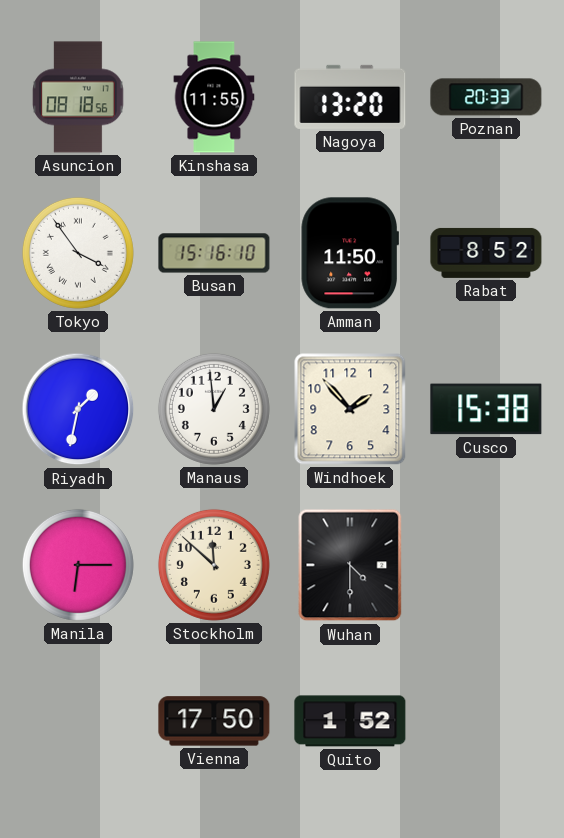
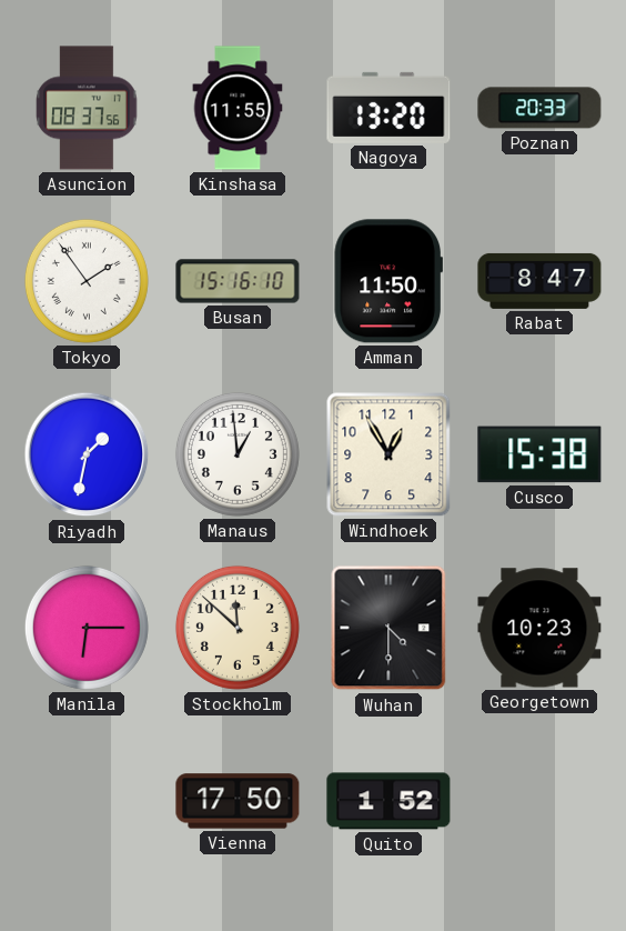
Asuncion: 08:18 -> 08:37 (87, 108)
Tokyo: 3:54 -> 1:54 (87, 281)
Rabat: 8:52 -> 8:47 (539, 281)
Windhoek: 1:53 -> 12:55 (388, 454)
Georgetown: none -> 10:23 (539, 628)
